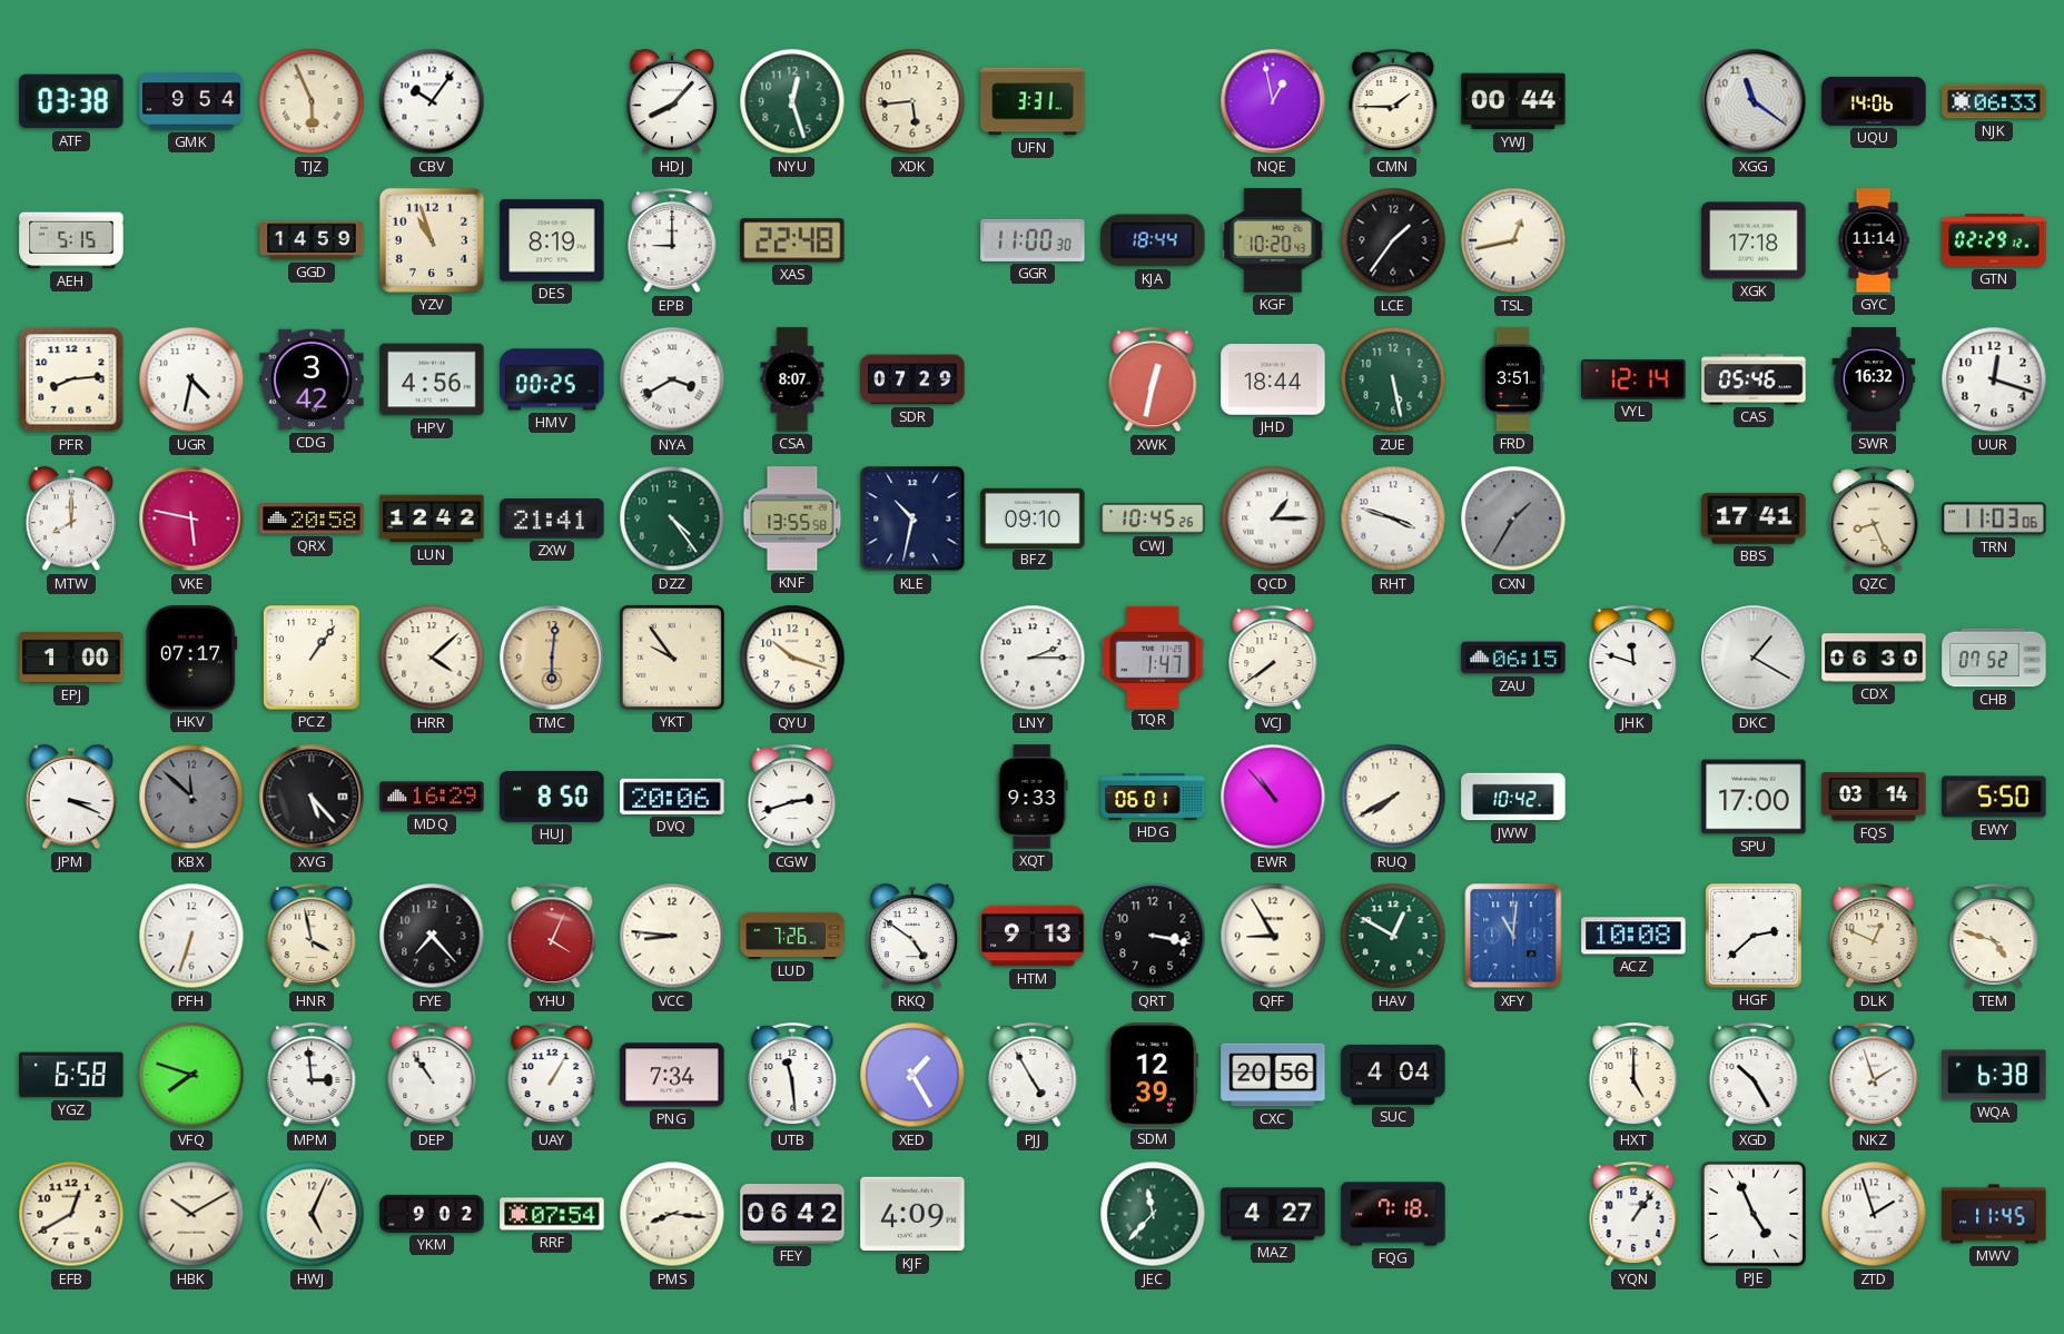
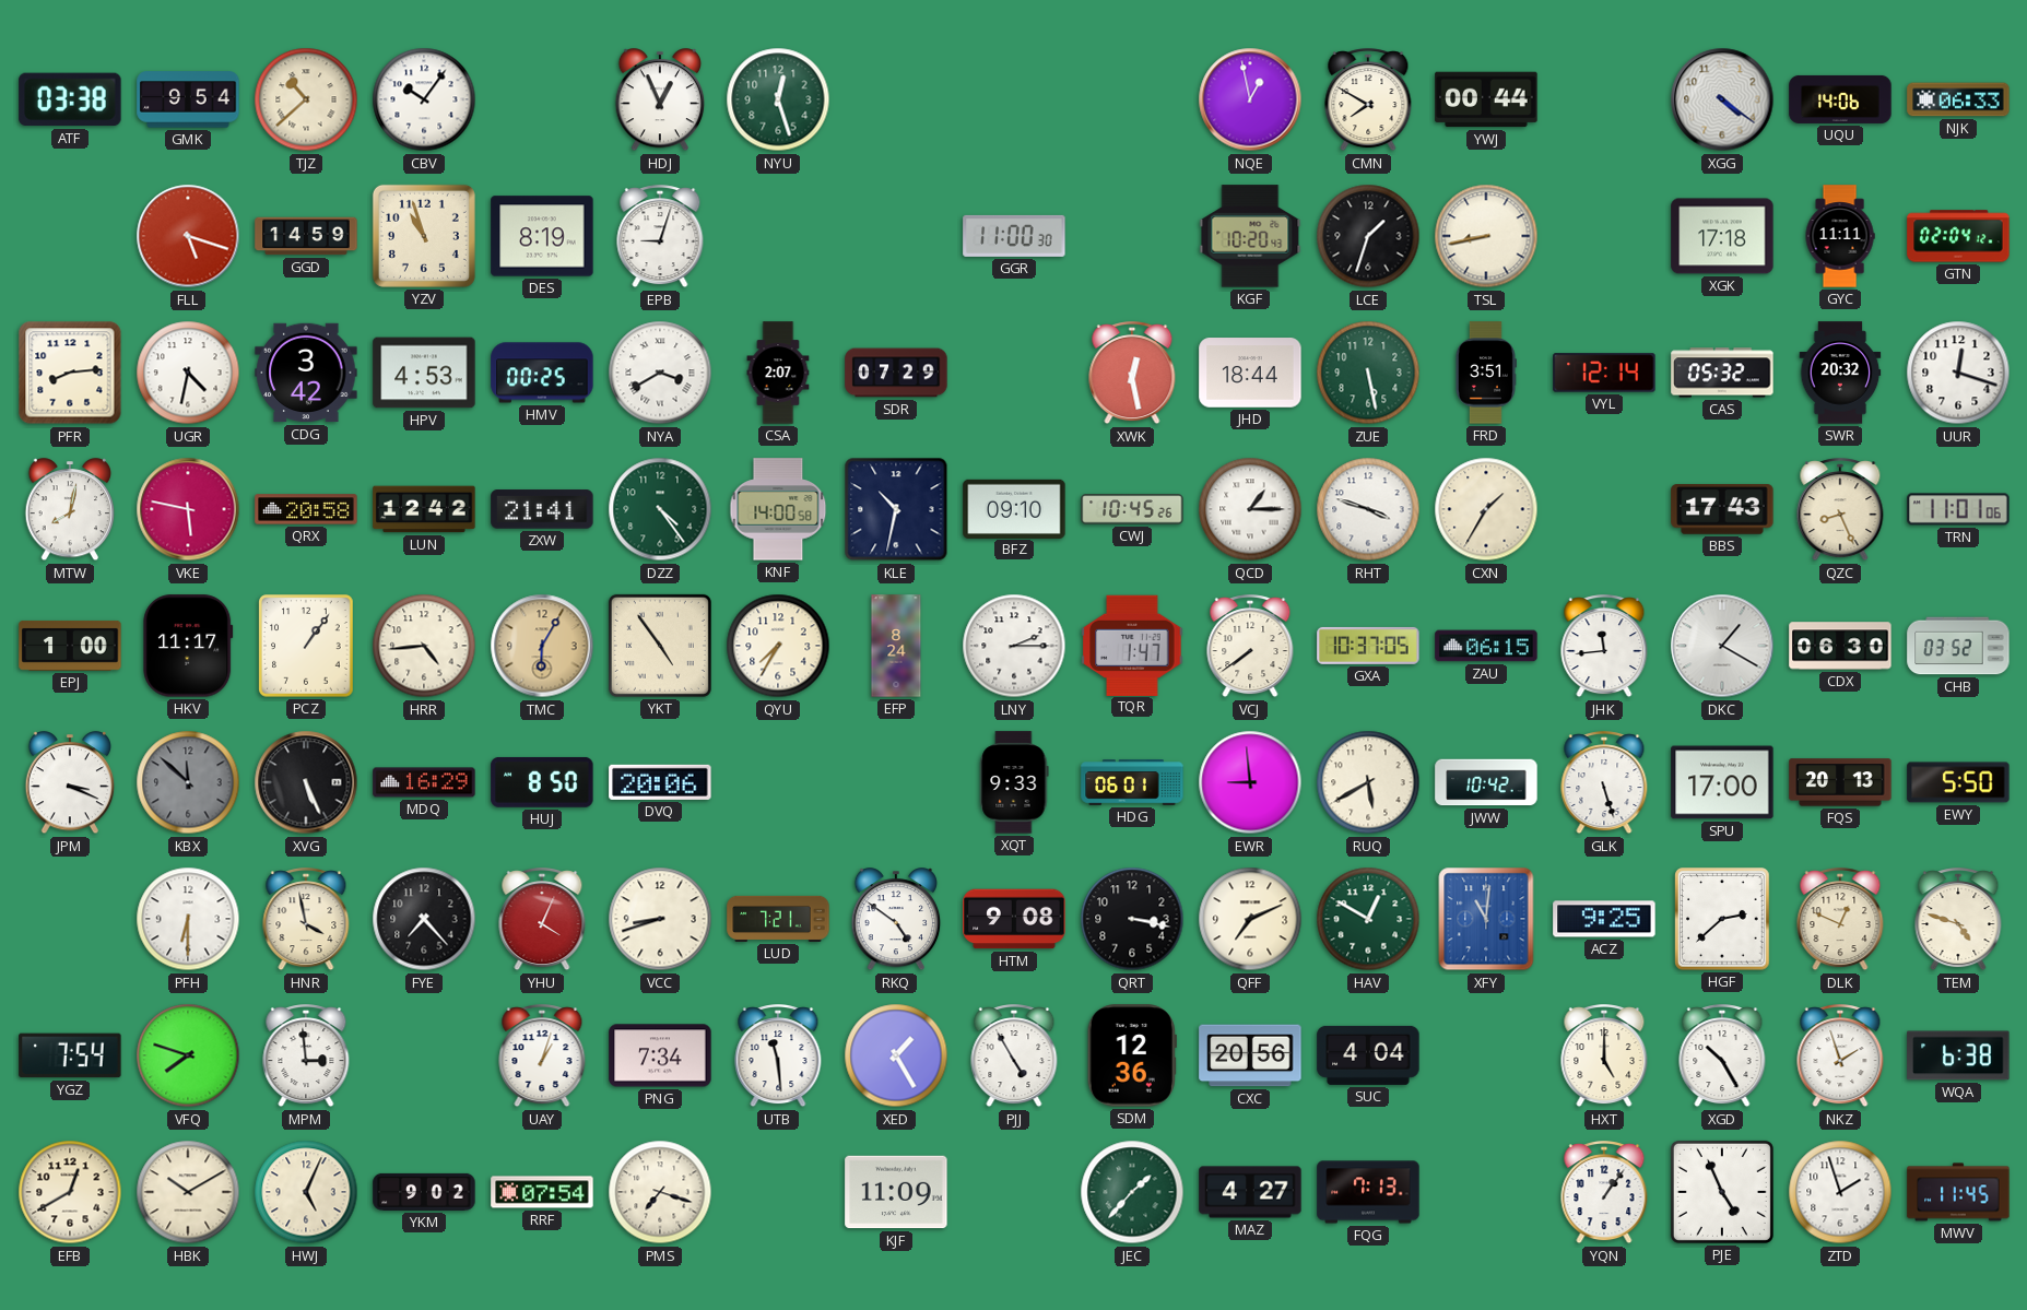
TJZ: 5:56 -> 10:38 (306, 99)
HDJ: 8:07 -> 12:56 (660, 101)
XDK: 5:44 -> none (912, 101)
UFN: 3:31 -> none (1033, 101)
CMN: 1:45 -> 7:50 (1368, 101)
XGG: 11:21 -> 4:21 (1722, 99)
AEH: 5:15 -> none (71, 240)
FLL: none -> 5:18 (188, 236)
EPB: 9:00 -> 9:03 (660, 237)
XAS: 22:48 -> none (792, 240)
KJA: 18:44 -> none (1153, 240)
LCE: 1:36 -> 1:33 (1368, 236)
TSL: 12:43 -> 8:43 (1486, 236)
GYC: 11:14 -> 11:11 (1840, 236)
GTN: 02:29 -> 02:04 (1958, 236)
HPV: 4:56 -> 4:53 (424, 373)
CSA: 8:07 -> 2:07 (778, 373)
XWK: 12:32 -> 12:28 (1132, 374)
CAS: 05:46 -> 05:32 (1722, 373)
SWR: 16:32 -> 20:32 (1840, 373)
MTW: 8:00 -> 8:02 (70, 510)
KNF: 13:55 -> 14:00 (778, 509)
CXN dial: grey -> cream (1486, 509)
BBS: 17:41 -> 17:43 (1722, 509)
TRN: 11:03 -> 11:01 (1958, 509)
HKV: 07:17 -> 11:17 (188, 646)
HRR: 4:08 -> 4:44 (424, 646)
TMC: 6:01 -> 6:05 (542, 646)
YKT: 9:54 -> 4:54 (660, 646)
QYU: 10:18 -> 7:35 (778, 646)
EFP: none -> 8:24 (896, 646)
GXA: none -> 10:37 (1368, 646)
JHK: 11:48 -> 11:44 (1604, 647)
CHB: 07:52 -> 03:52 (1958, 646)
XVG: 5:23 -> 5:26 (306, 782)
CGW: 2:42 -> none (792, 798)
EWR: 10:53 -> 8:59 (1250, 782)
RUQ: 7:40 -> 5:40 (1368, 782)
GLK: none -> 5:27 (1604, 783)
FQS: 03:14 -> 20:13 (1840, 782)
PFH: 6:33 -> 6:30 (188, 919)
VCC: 8:46 -> 8:42 (660, 919)
LUD: 7:26 -> 7:21 (778, 919)
HTM: 9:13 -> 9:08 (1014, 919)
QFF: 8:55 -> 7:11 (1250, 919)
ACZ: 10:08 -> 9:25 (1604, 919)
YGZ: 6:58 -> 7:54 (70, 1055)
DEP: 10:54 -> none (432, 1076)
UAY: 1:05 -> 1:03 (542, 1057)
SDM: 12:39 -> 12:36 (1132, 1055)
PMS: 8:16 -> 7:18 (660, 1192)
FEY: 06:42 -> none (792, 1214)
KJF: 4:09 -> 11:09 (896, 1192)
JEC: 11:37 -> 1:37 (1132, 1192)
FQG: 7:18 -> 7:13 (1368, 1192)
